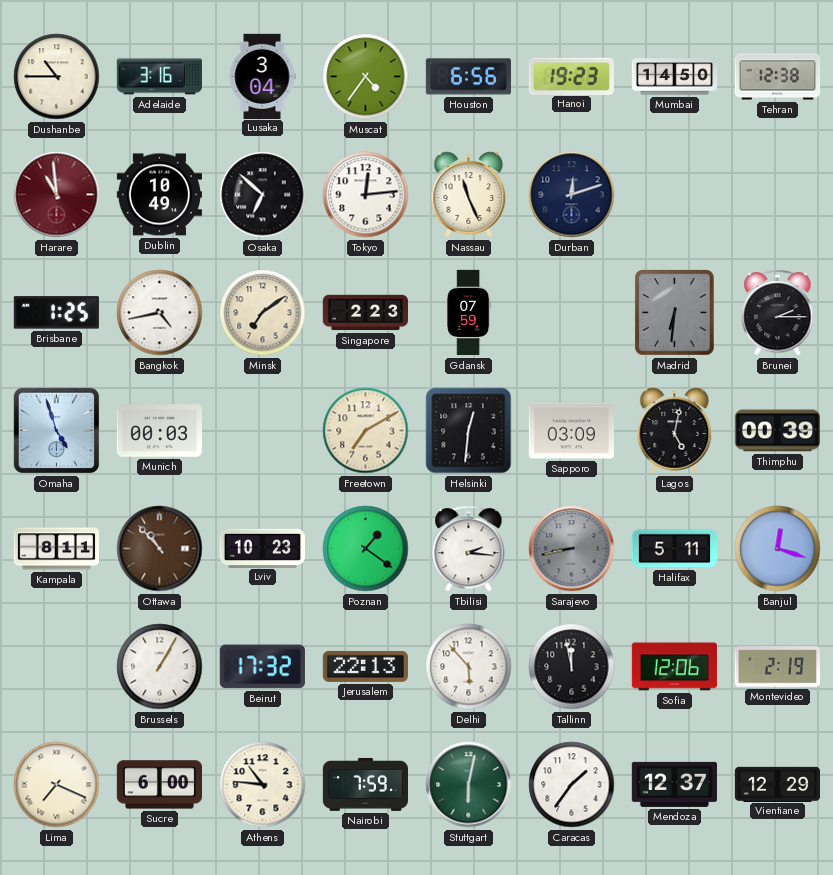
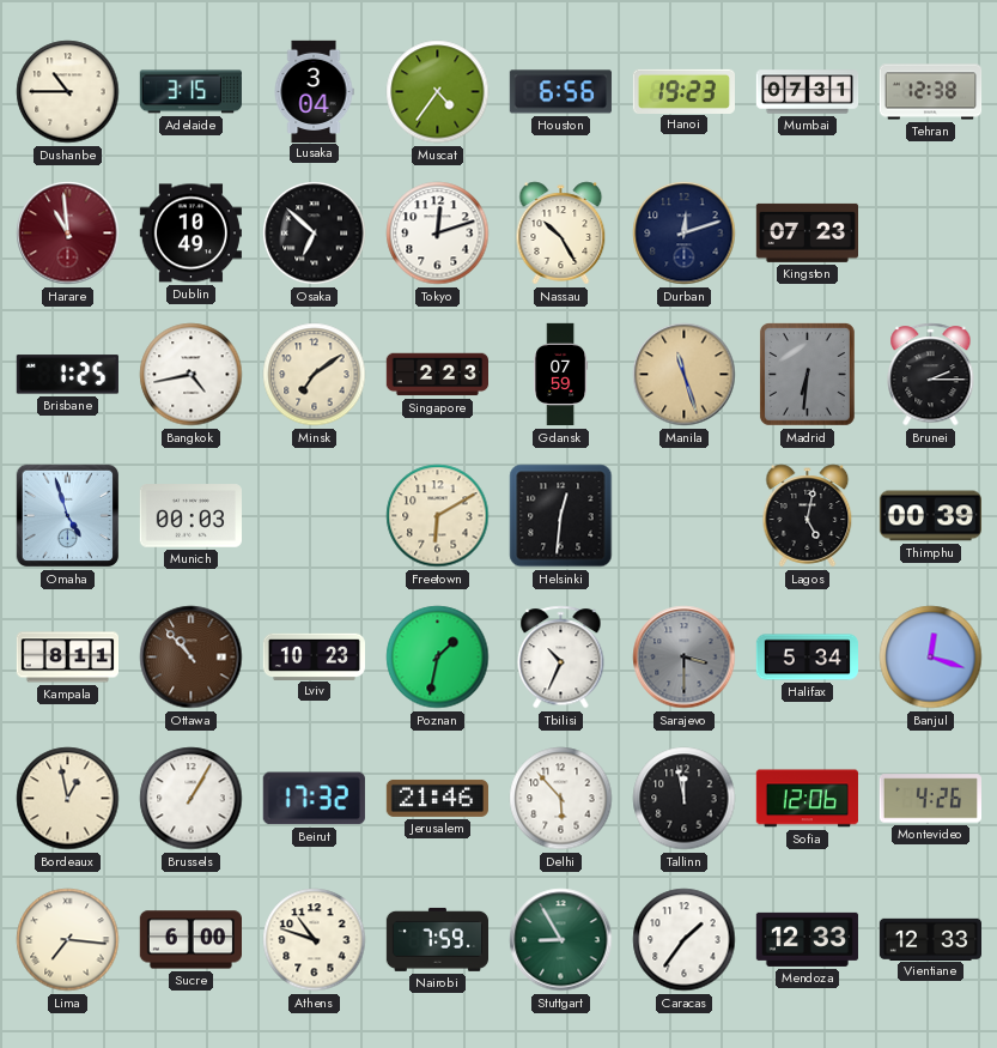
Adelaide: 3:16 -> 3:15 (190, 92)
Mumbai: 14:50 -> 07:31 (808, 92)
Tokyo: 12:14 -> 12:12 (438, 234)
Nassau: 11:26 -> 10:25 (561, 234)
Kingston: none -> 07:23 (807, 232)
Manila: none -> 11:27 (685, 375)
Freetown: 7:10 -> 6:10 (438, 516)
Sapporo: 03:09 -> none (571, 431)
Poznan: 1:21 -> 1:32 (438, 658)
Tbilisi: 2:16 -> 10:34 (561, 658)
Sarajevo: 8:43 -> 3:30 (685, 658)
Halifax: 5:11 -> 5:34 (807, 658)
Bordeaux: none -> 12:58 (68, 799)
Jerusalem: 22:13 -> 21:46 (437, 798)
Montevideo: 2:19 -> 4:26 (930, 799)
Lima: 7:19 -> 7:16 (68, 940)
Athens: 10:46 -> 10:48 (315, 940)
Stuttgart: 6:02 -> 8:55 (561, 940)
Mendoza: 12:37 -> 12:33 (807, 939)
Vientiane: 12:29 -> 12:33 (930, 939)
